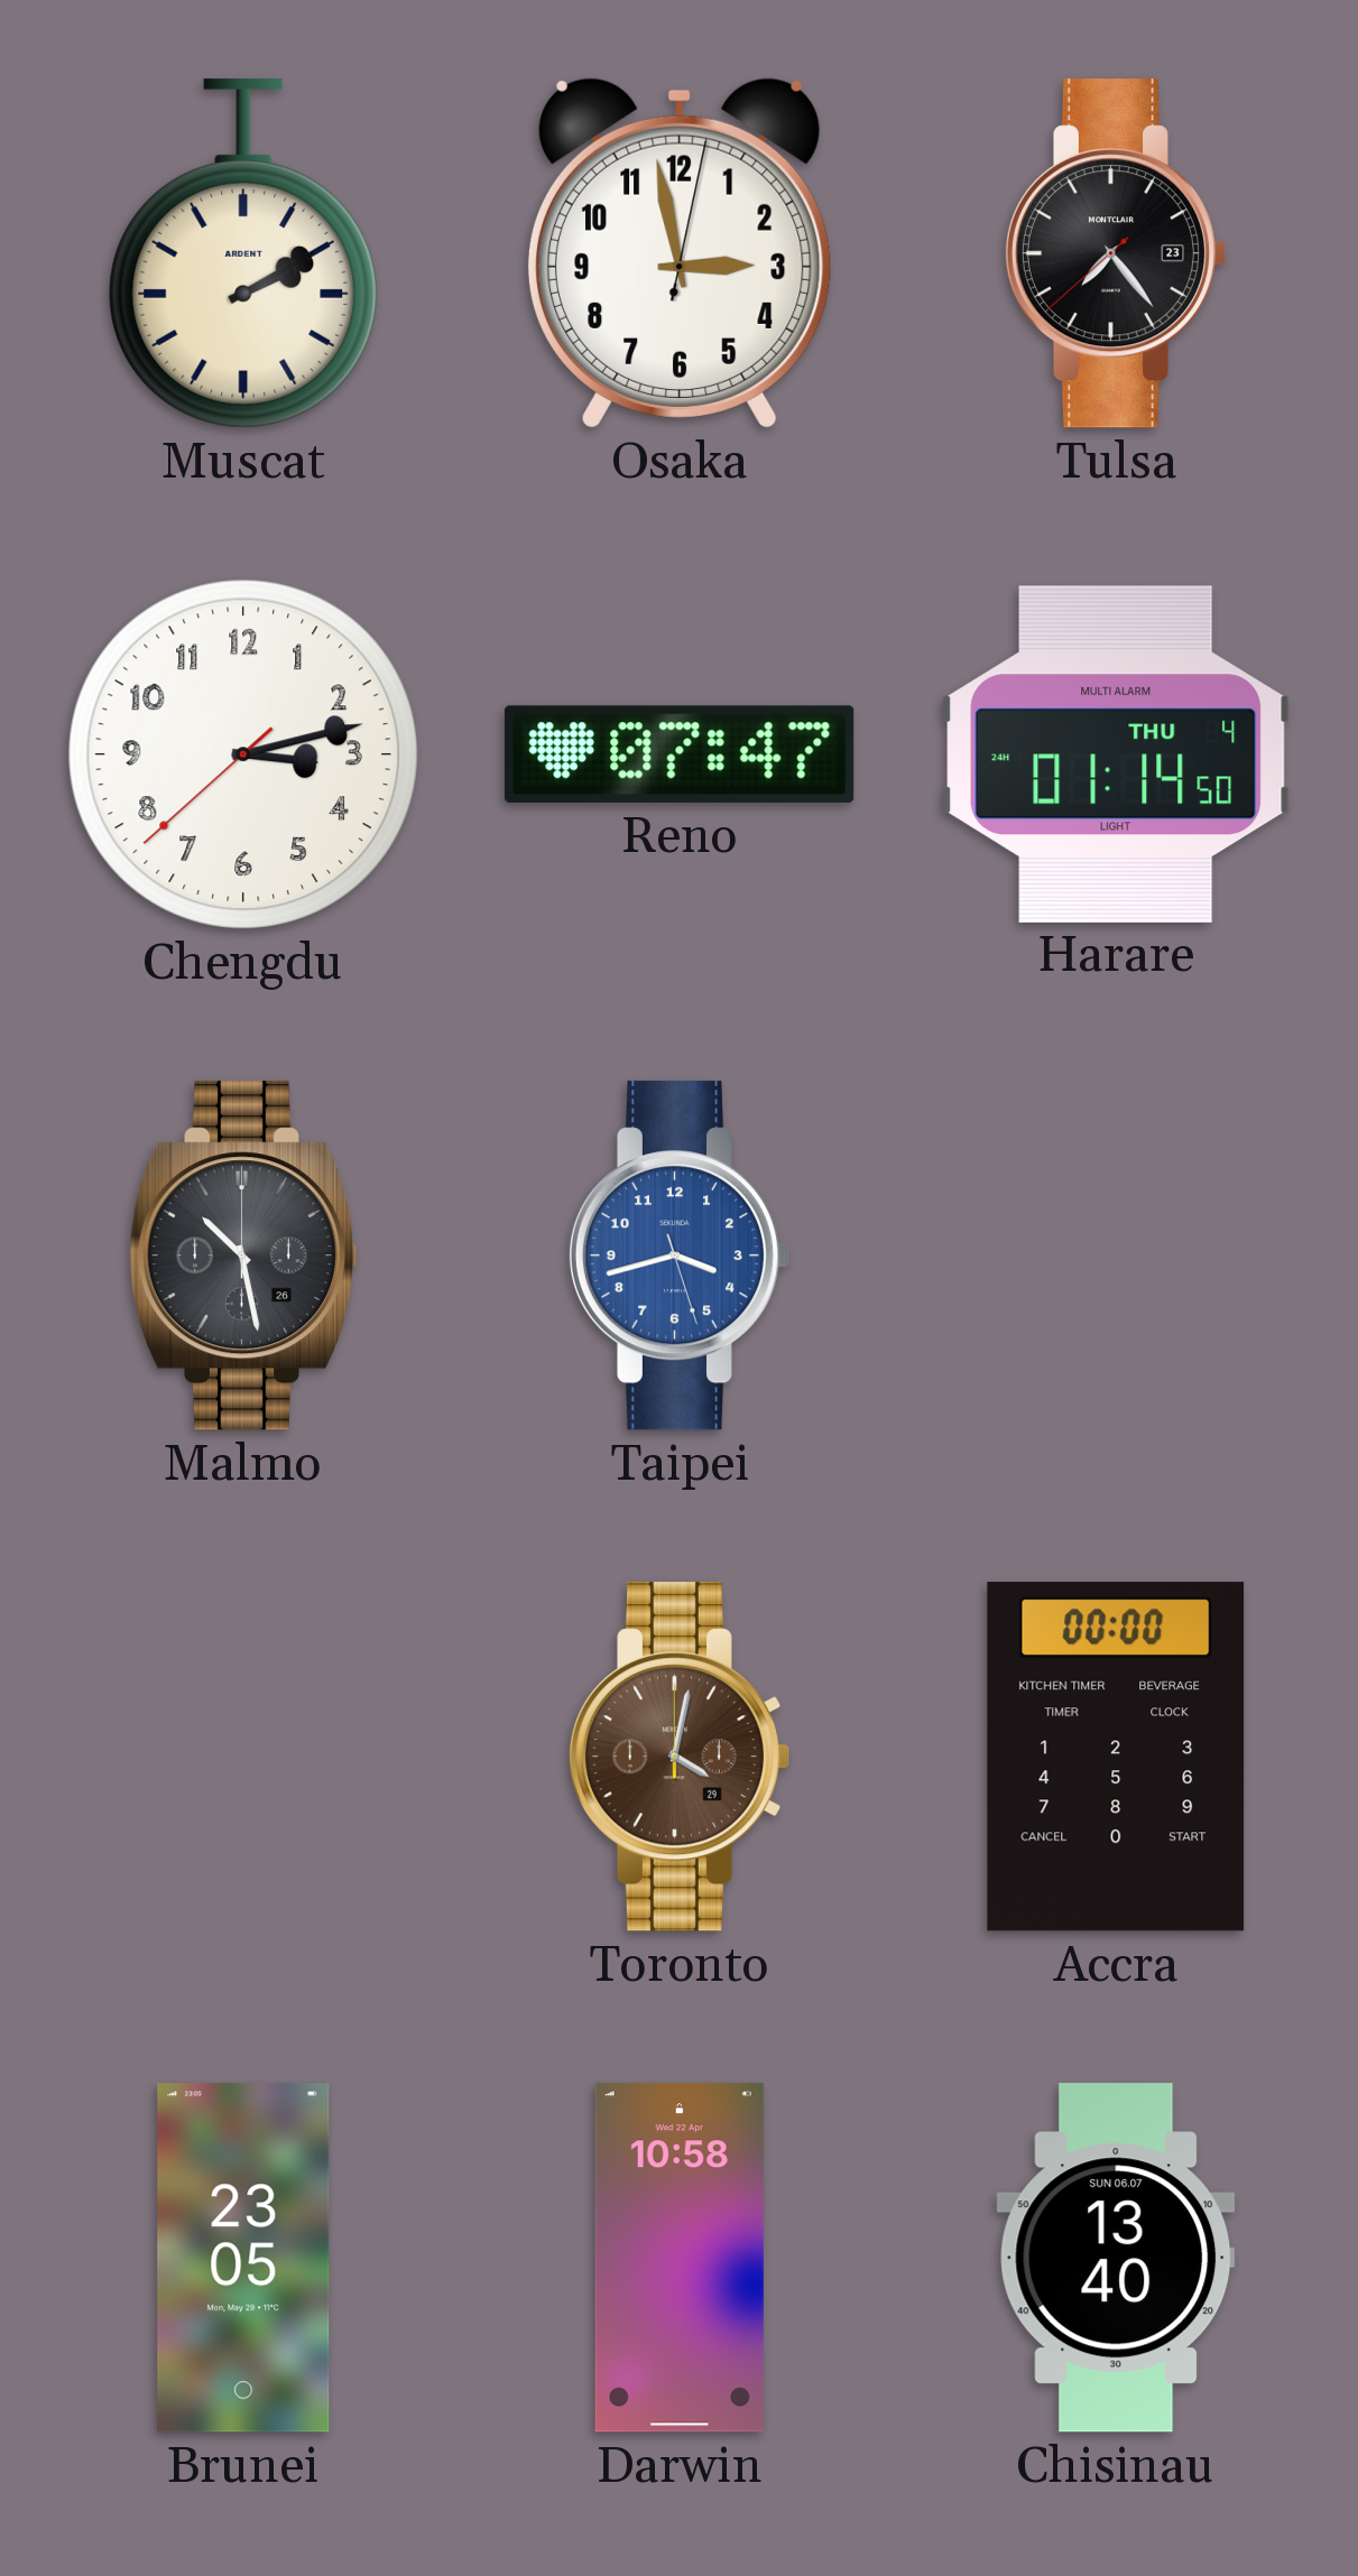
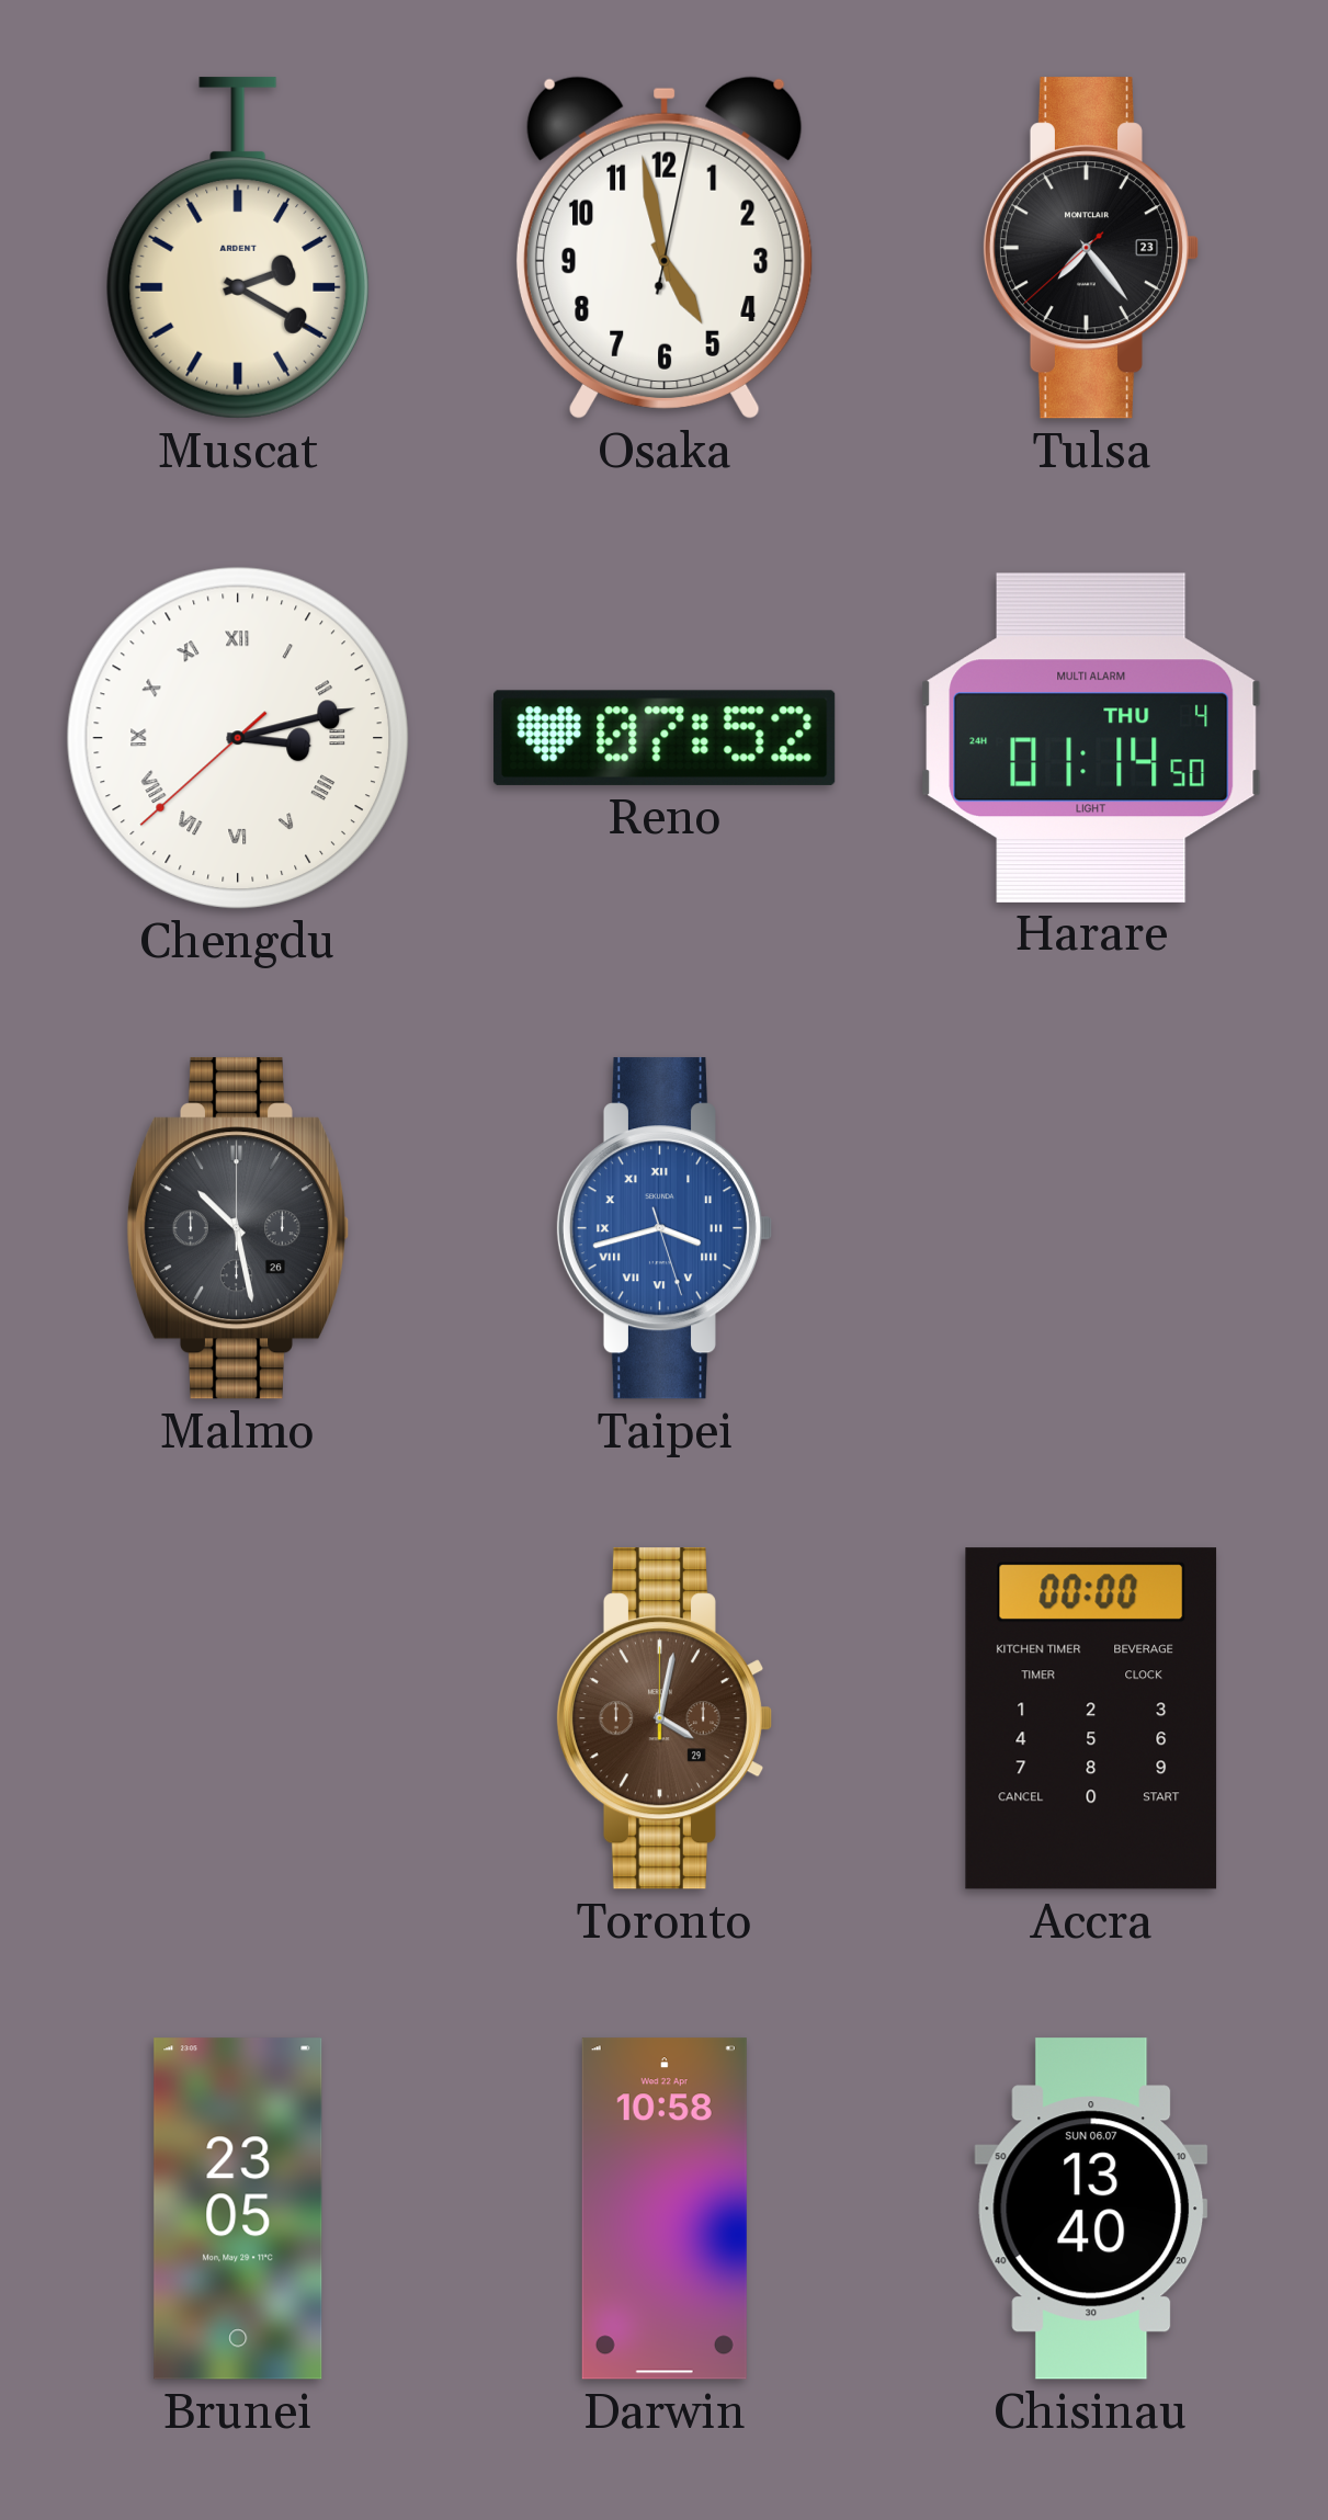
Muscat: 2:10 -> 2:20 (237, 248)
Osaka: 2:58 -> 4:58 (665, 248)
Chengdu numerals: Arabic -> Roman (238, 738)
Reno: 07:47 -> 07:52 (665, 738)
Taipei numerals: Arabic -> Roman (663, 1228)
